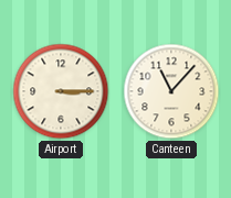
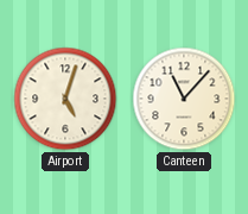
Airport: 3:15 -> 5:03 (65, 99)
